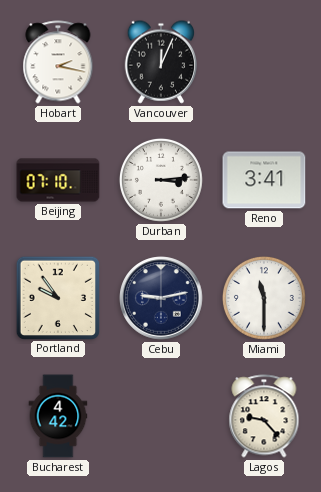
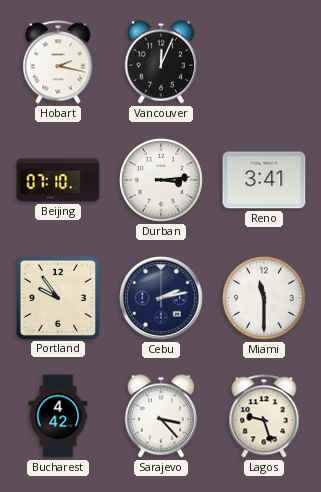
Cebu: 9:13 -> 2:13 (161, 298)
Sarajevo: none -> 3:23 (160, 416)
Lagos: 9:23 -> 9:27 (264, 416)
